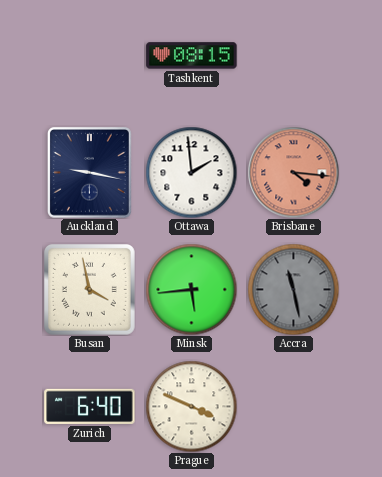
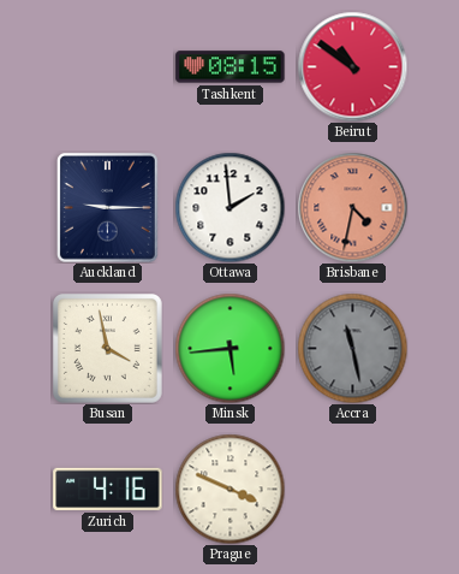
Beirut: none -> 10:51 (352, 66)
Auckland: 9:17 -> 9:15 (108, 208)
Brisbane: 4:16 -> 4:32 (352, 207)
Zurich: 6:40 -> 4:16 (108, 489)
